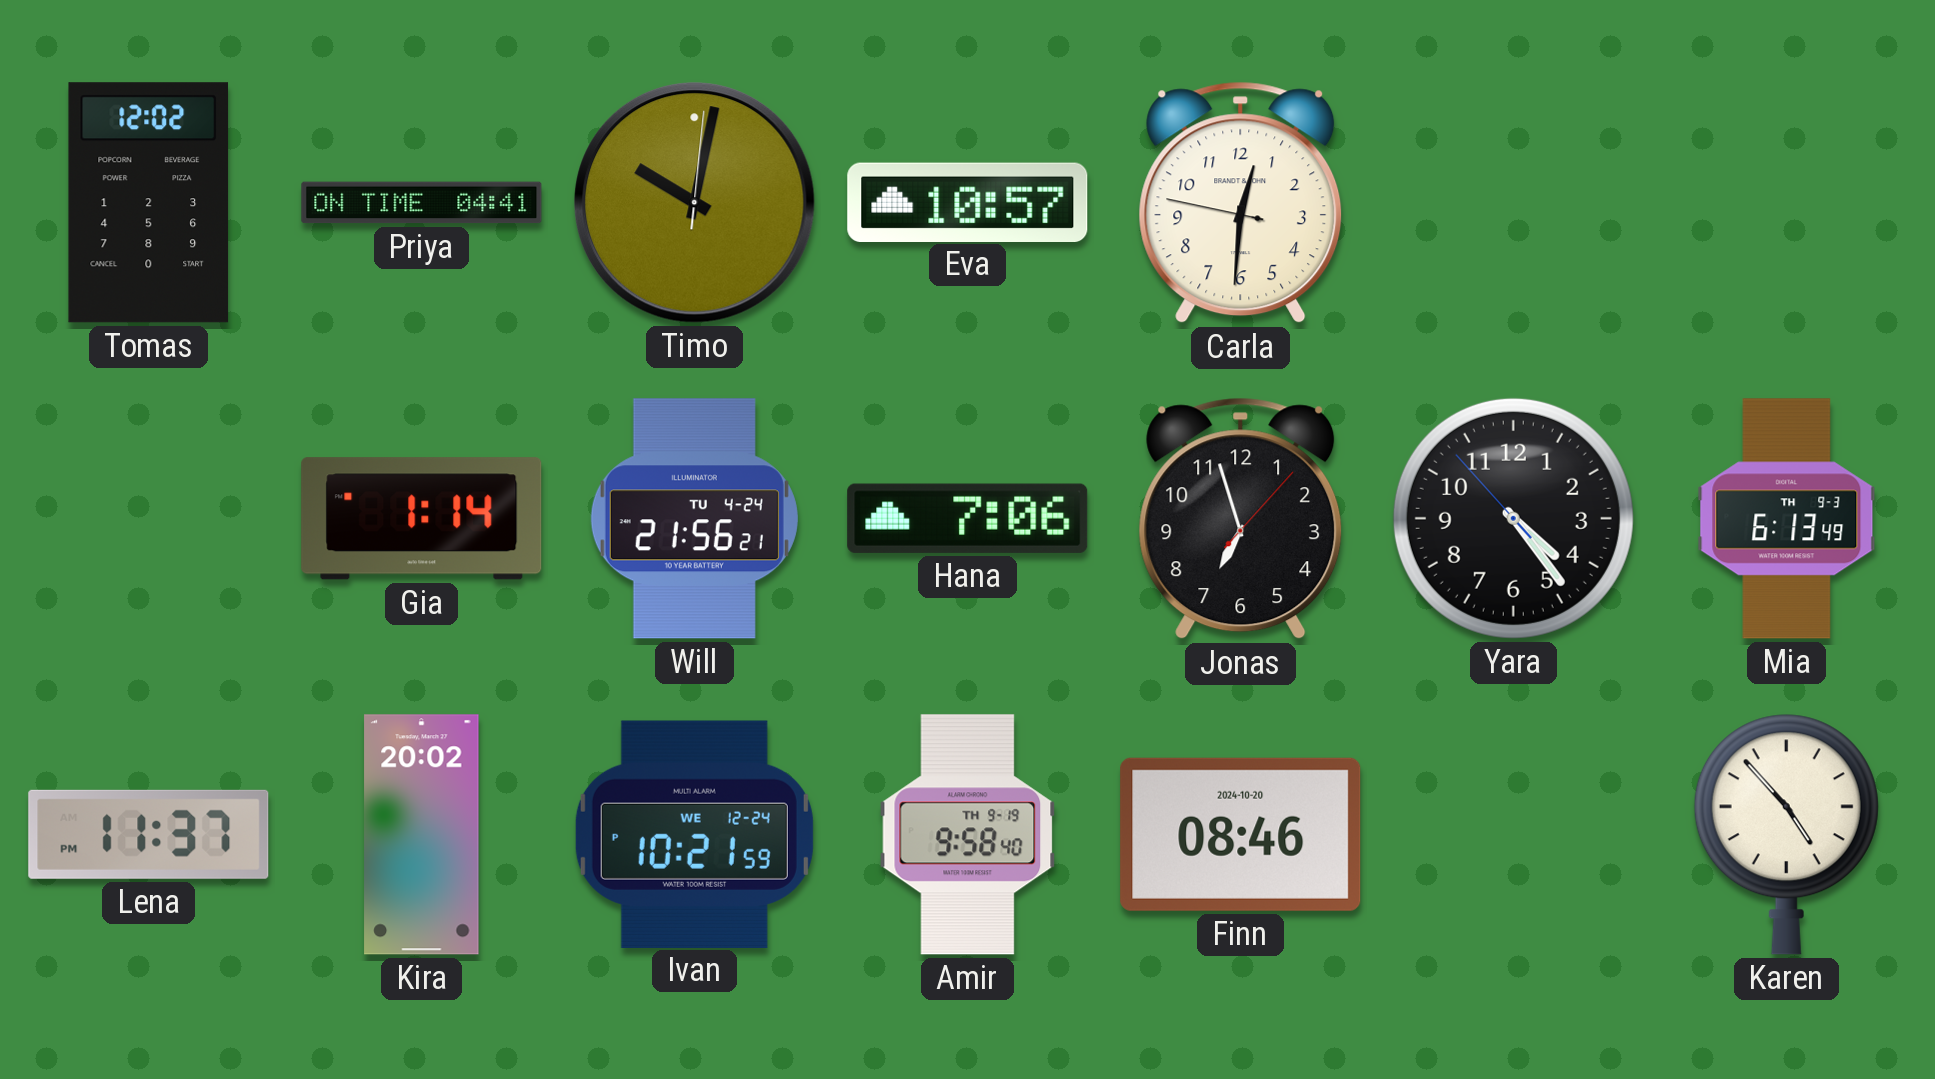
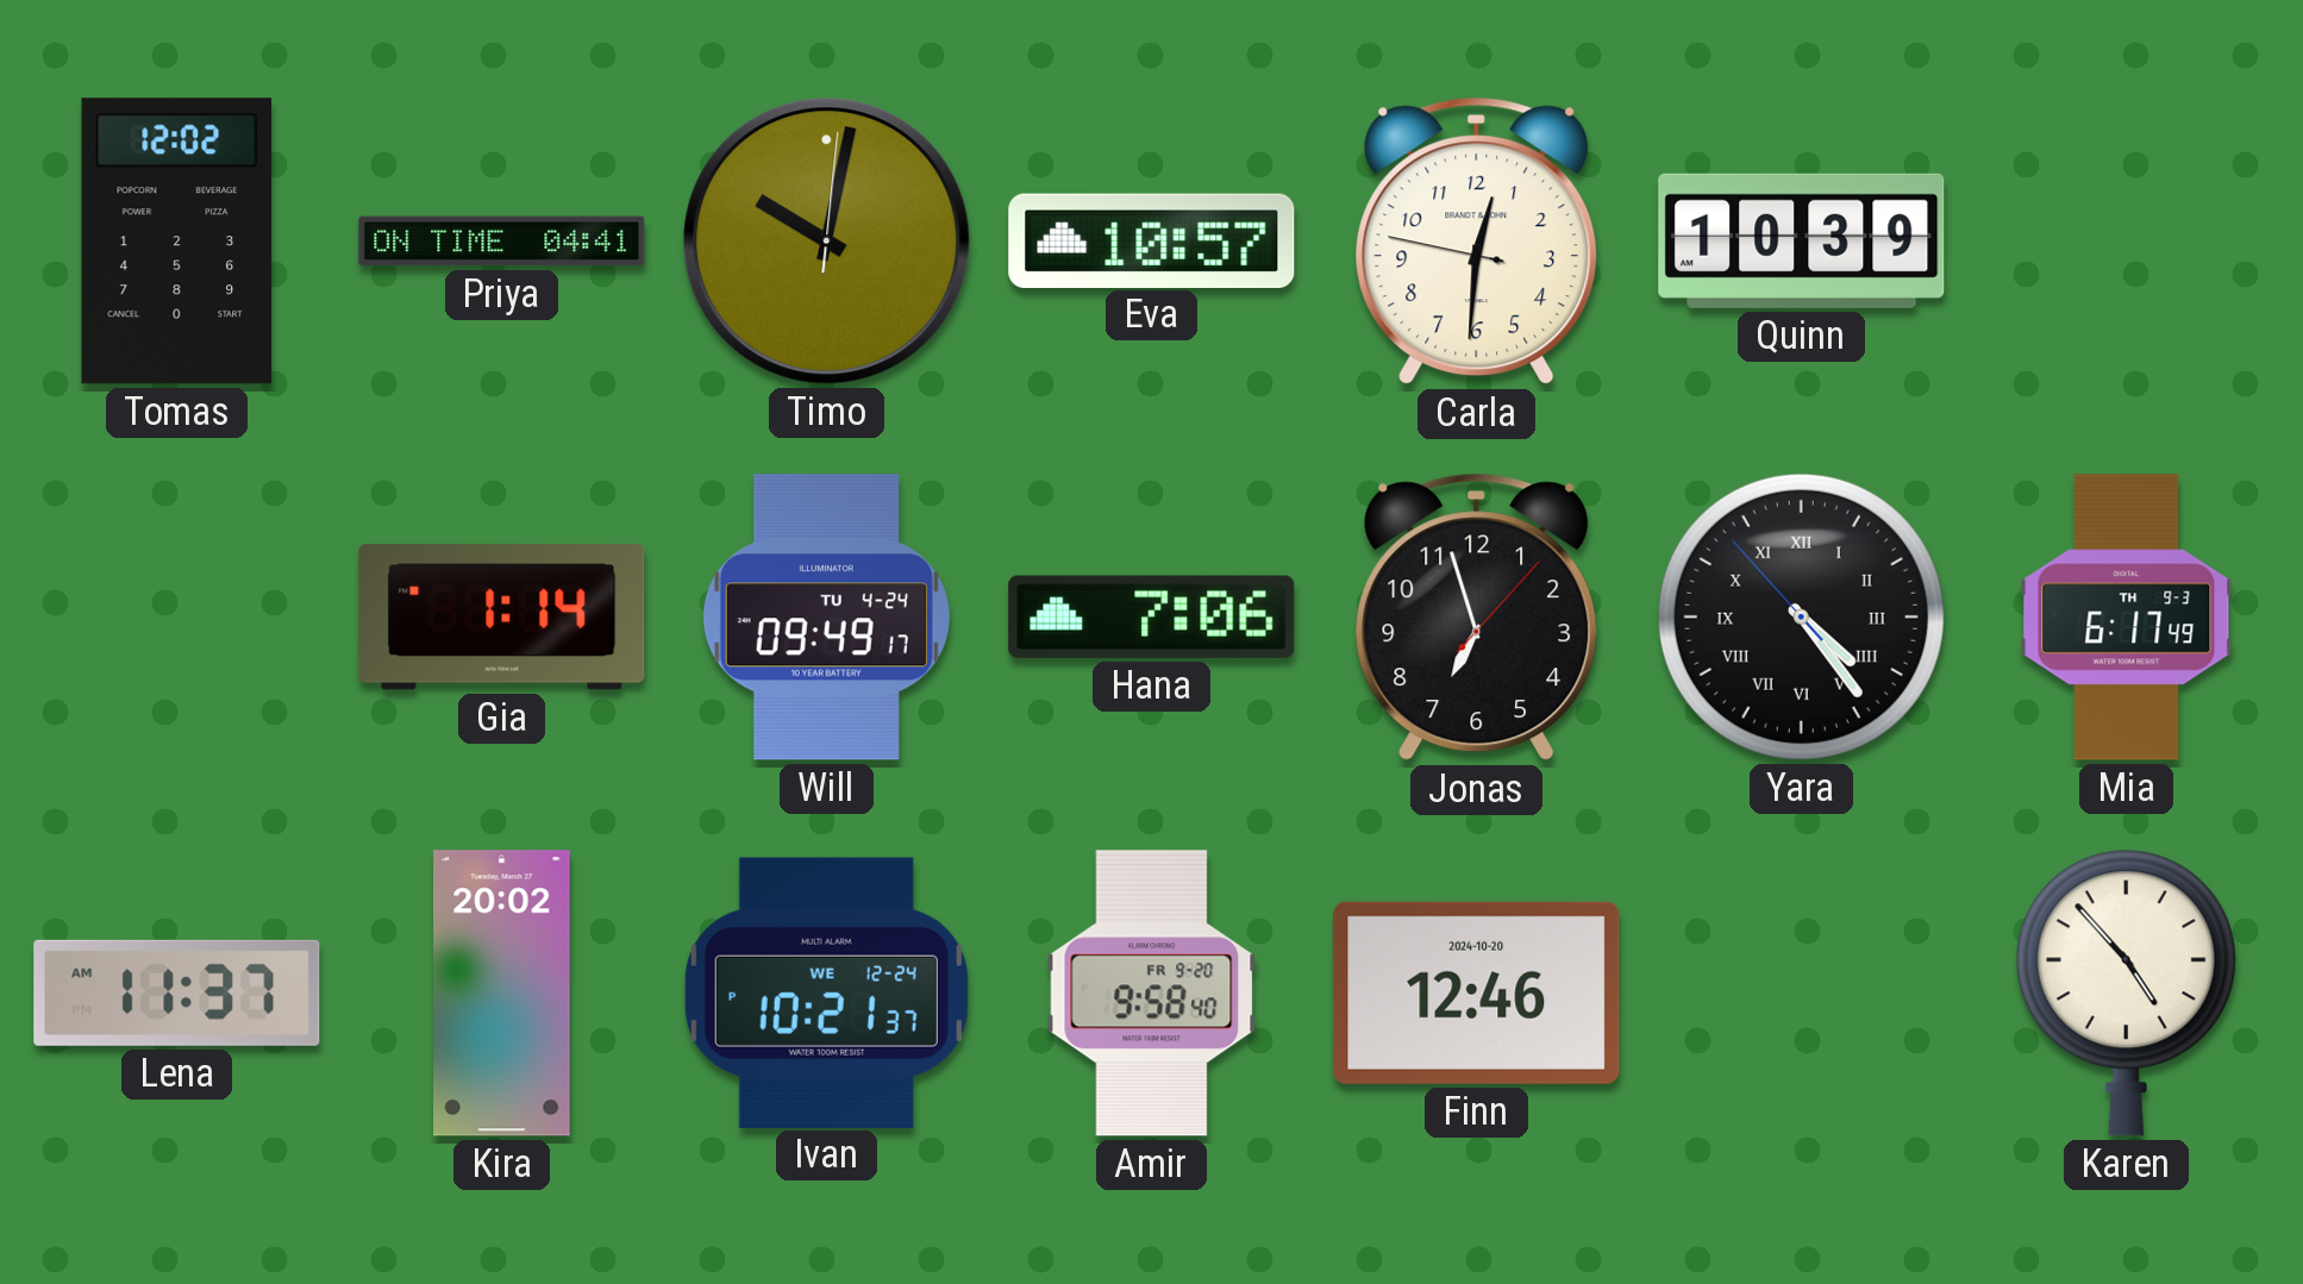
Quinn: none -> 10:39 (1802, 240)
Will: 21:56 -> 09:49 (826, 618)
Yara numerals: Arabic -> Roman (1801, 616)
Mia: 6:13 -> 6:17 (2127, 618)
Lena: 11:37 PM -> 11:37 AM (177, 992)
Ivan: 10:21:59 PM -> 10:21:37 PM (826, 992)
Amir date: TH 9-19 -> FR 9-20 (1152, 994)
Finn: 08:46 -> 12:46 (1477, 992)
